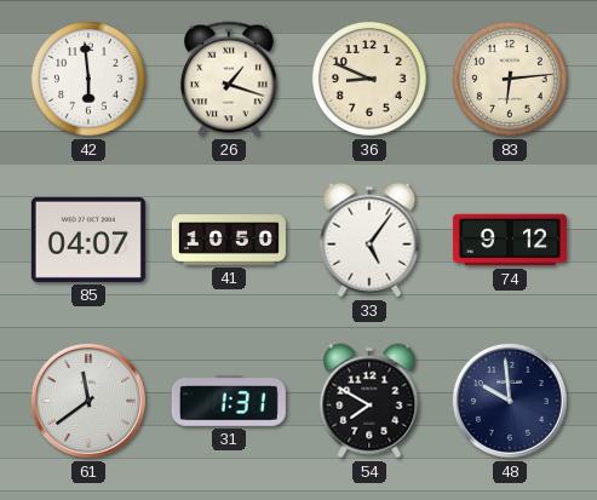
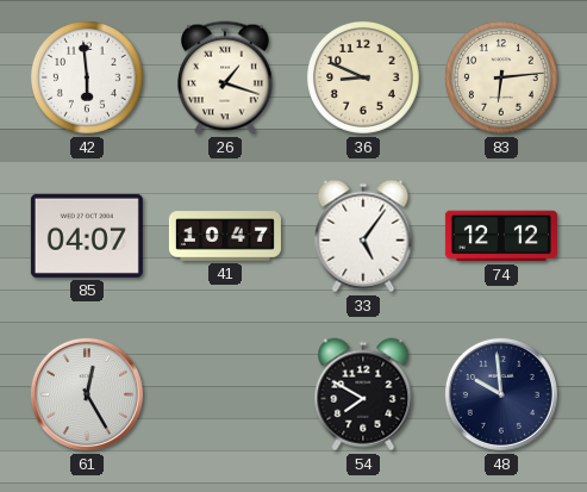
41: 10:50 -> 10:47 (225, 236)
74: 9:12 -> 12:12 (501, 236)
61: 11:39 -> 12:25 (87, 394)
31: 1:31 -> none (229, 401)
